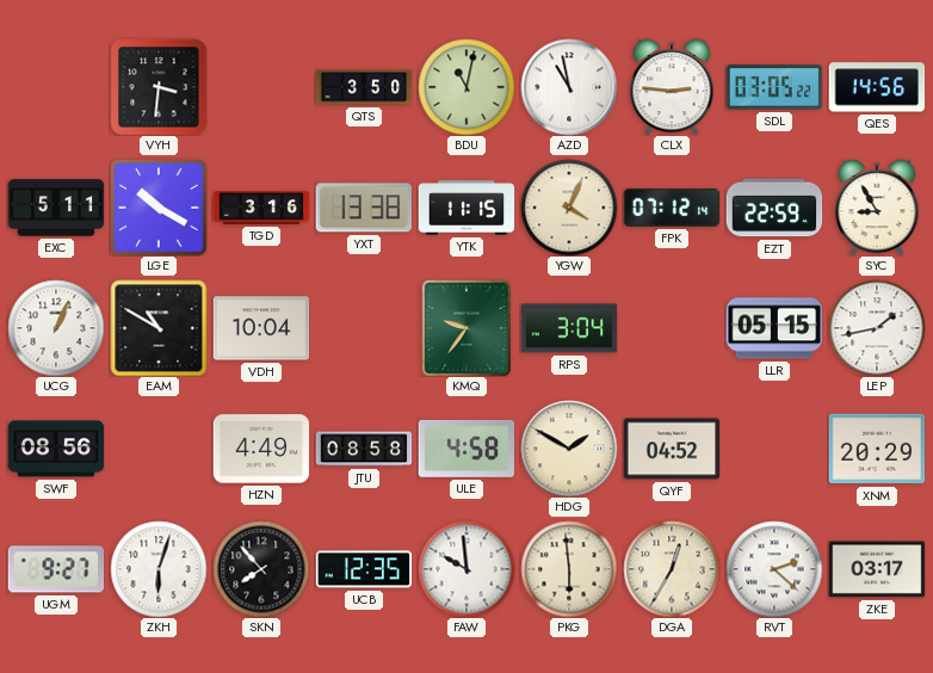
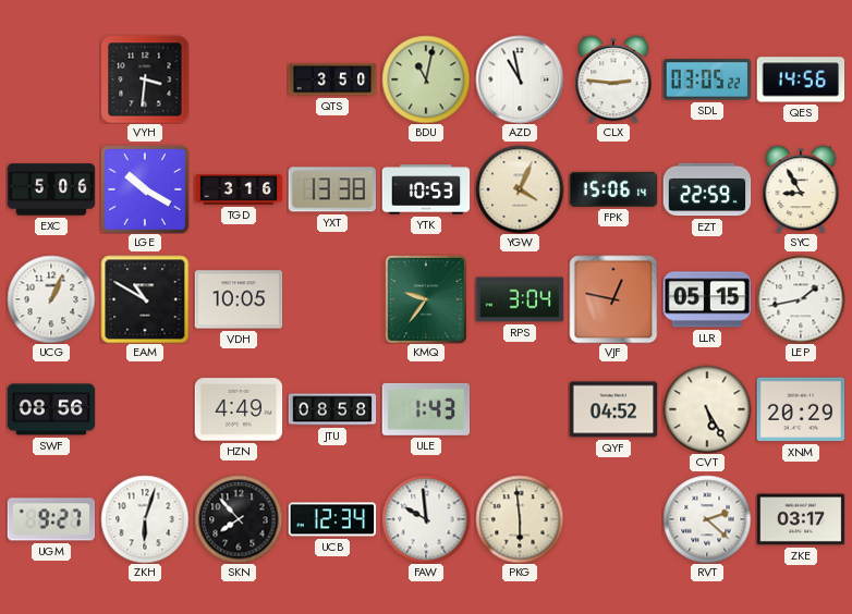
EXC: 5:11 -> 5:06 (51, 189)
YTK: 11:15 -> 10:53 (426, 189)
FPK: 07:12 -> 15:06 (613, 189)
VDH: 10:04 -> 10:05 (239, 299)
VJF: none -> 12:47 (613, 299)
ULE: 4:58 -> 1:43 (426, 409)
HDG: 1:50 -> none (569, 449)
CVT: none -> 5:25 (707, 409)
UCB: 12:35 -> 12:34 (332, 519)
DGA: 12:35 -> none (672, 569)
